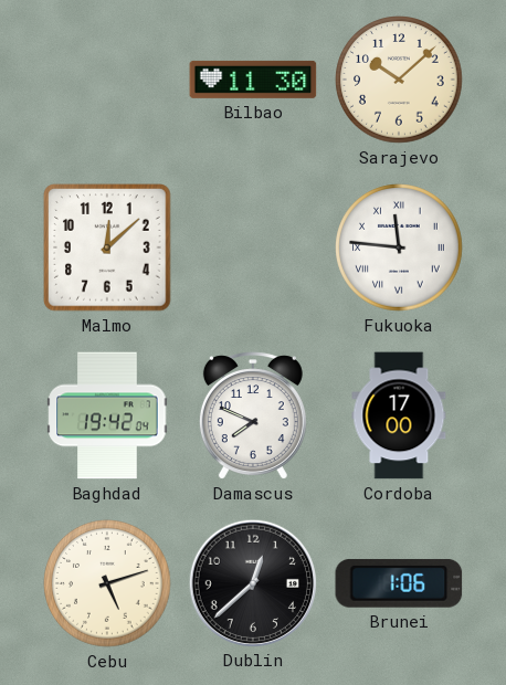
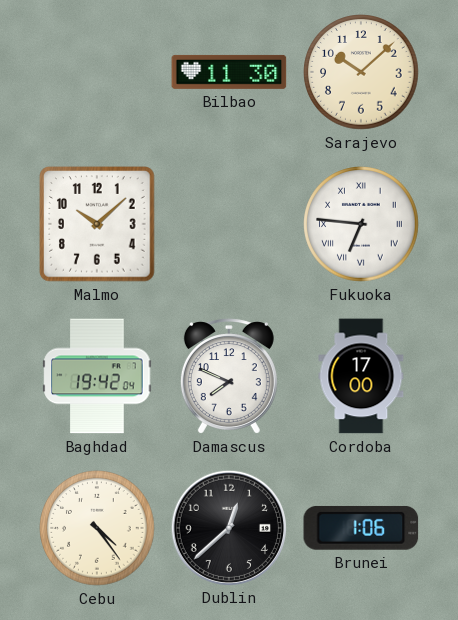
Malmo: 12:08 -> 10:08 (97, 224)
Fukuoka: 11:46 -> 6:46 (361, 224)
Cebu: 5:12 -> 4:24 (97, 528)
